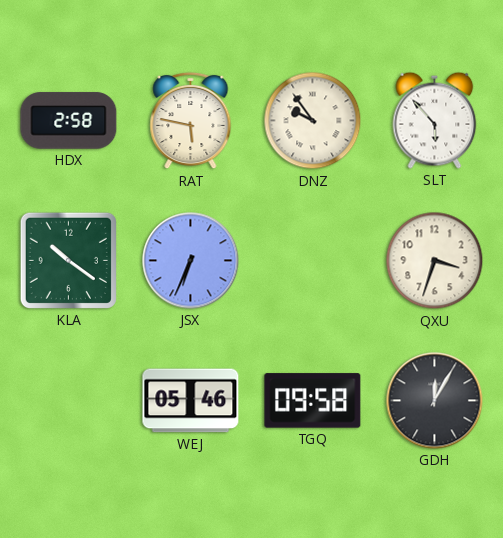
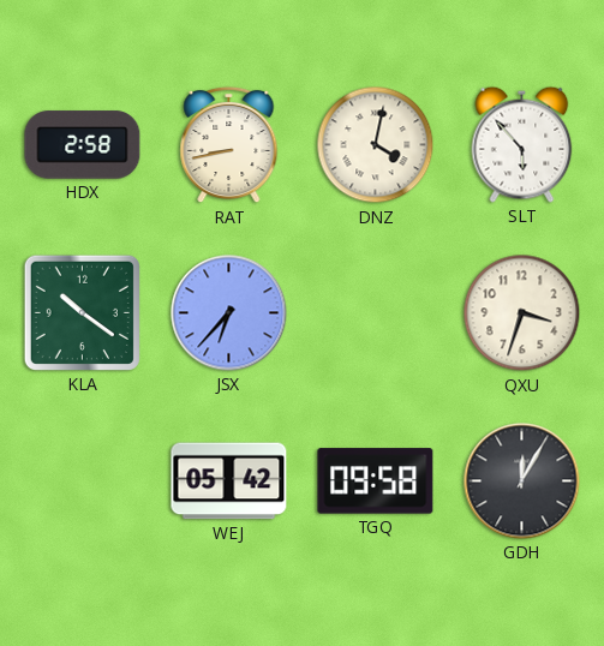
RAT: 5:47 -> 8:43 (229, 145)
DNZ: 9:54 -> 4:02 (376, 145)
JSX: 6:34 -> 6:37 (229, 313)
WEJ: 05:46 -> 05:42 (229, 481)
